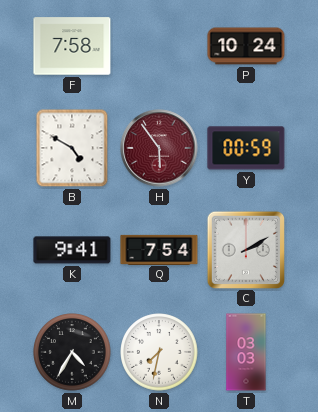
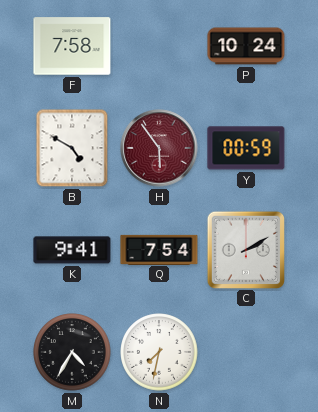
T: 03:03 -> none (246, 352)
